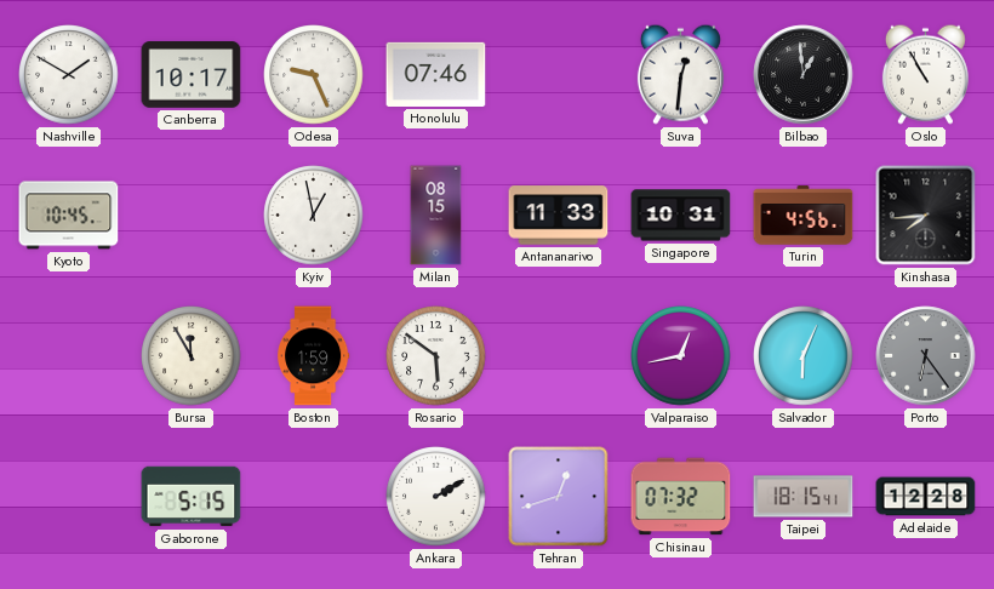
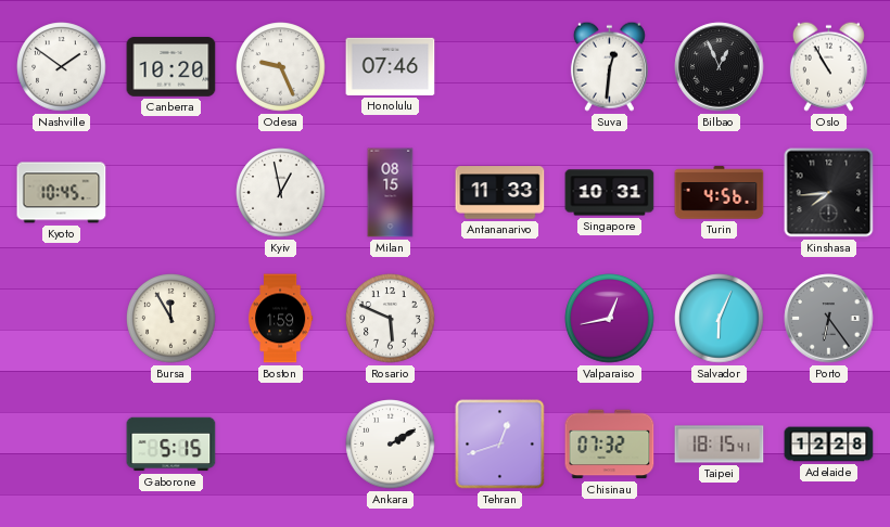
Nashville: 1:50 -> 1:51 (62, 67)
Canberra: 10:17 -> 10:20 (171, 67)
Bilbao: 12:59 -> 12:56 (720, 67)
Rosario: 5:51 -> 5:49 (391, 319)
